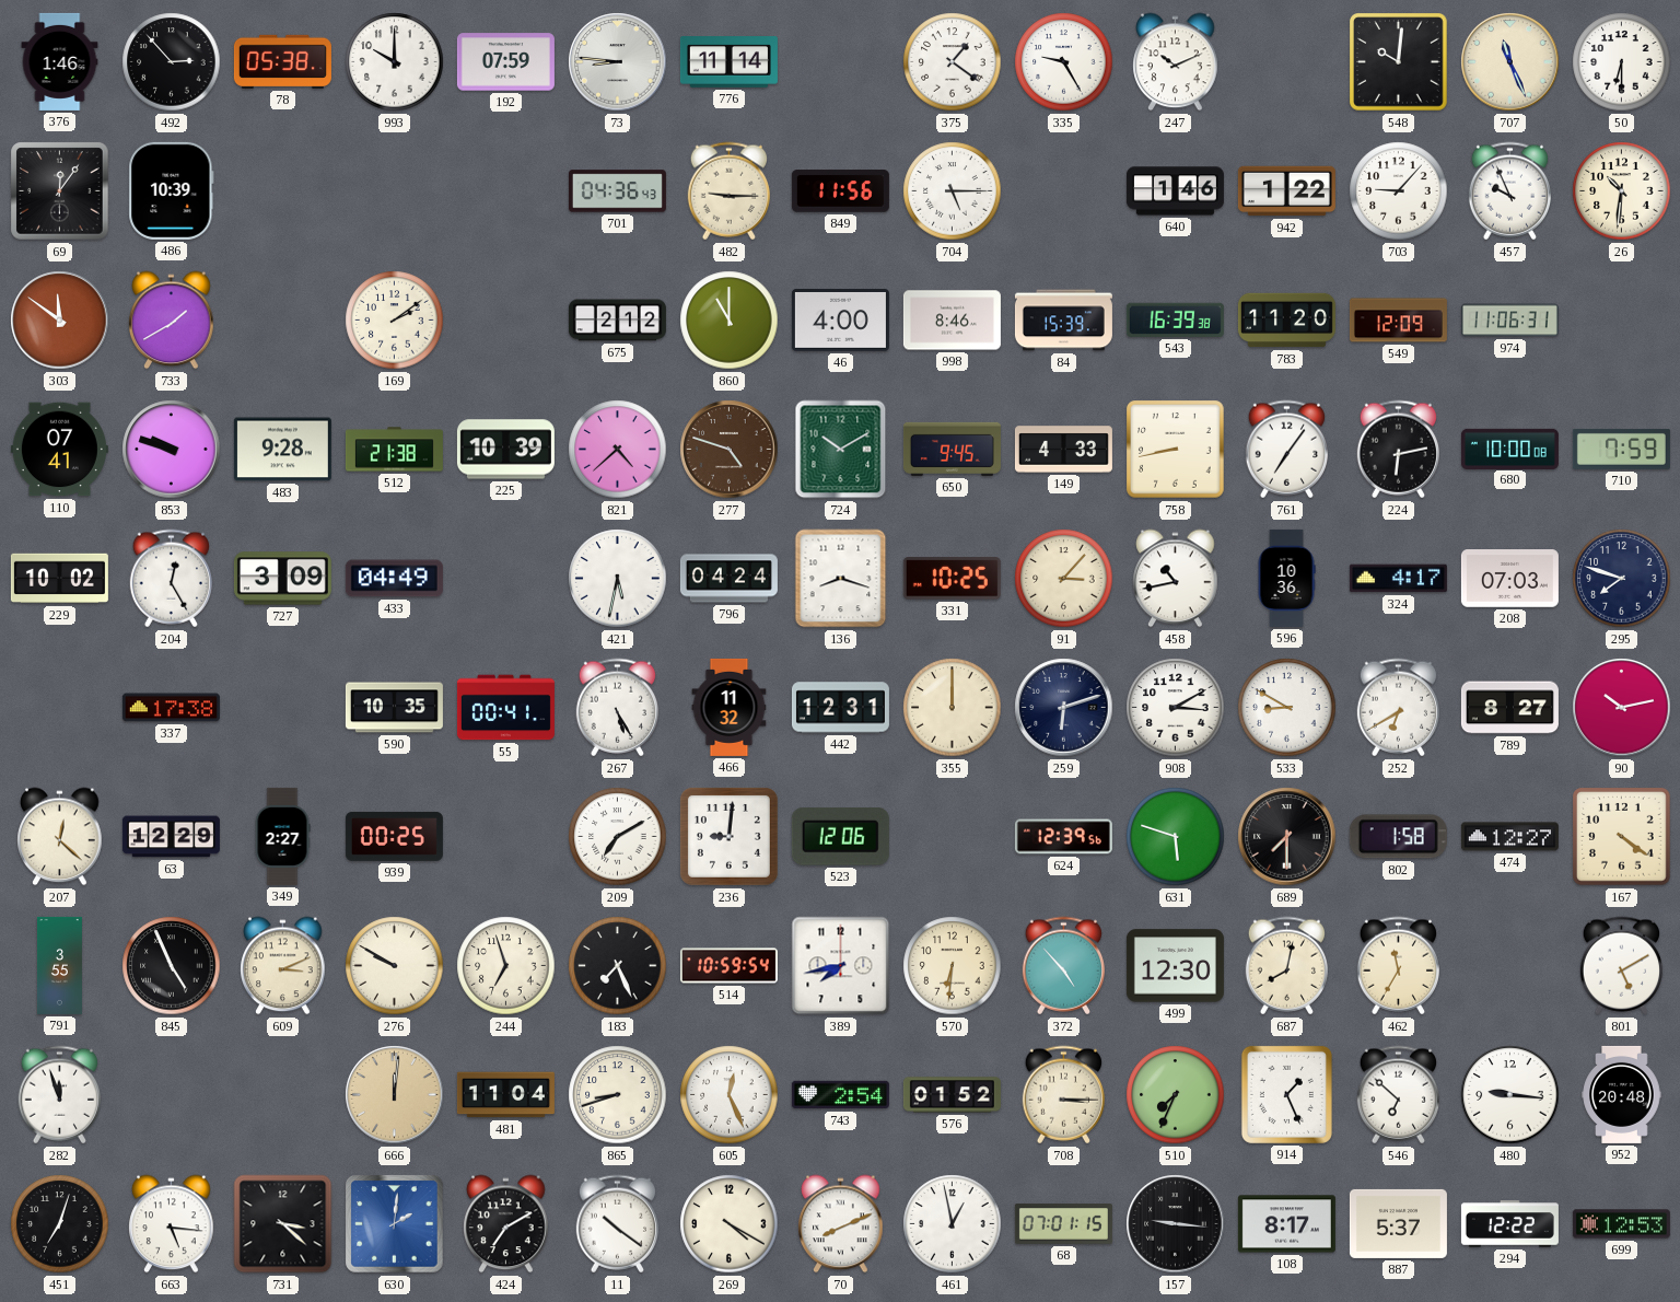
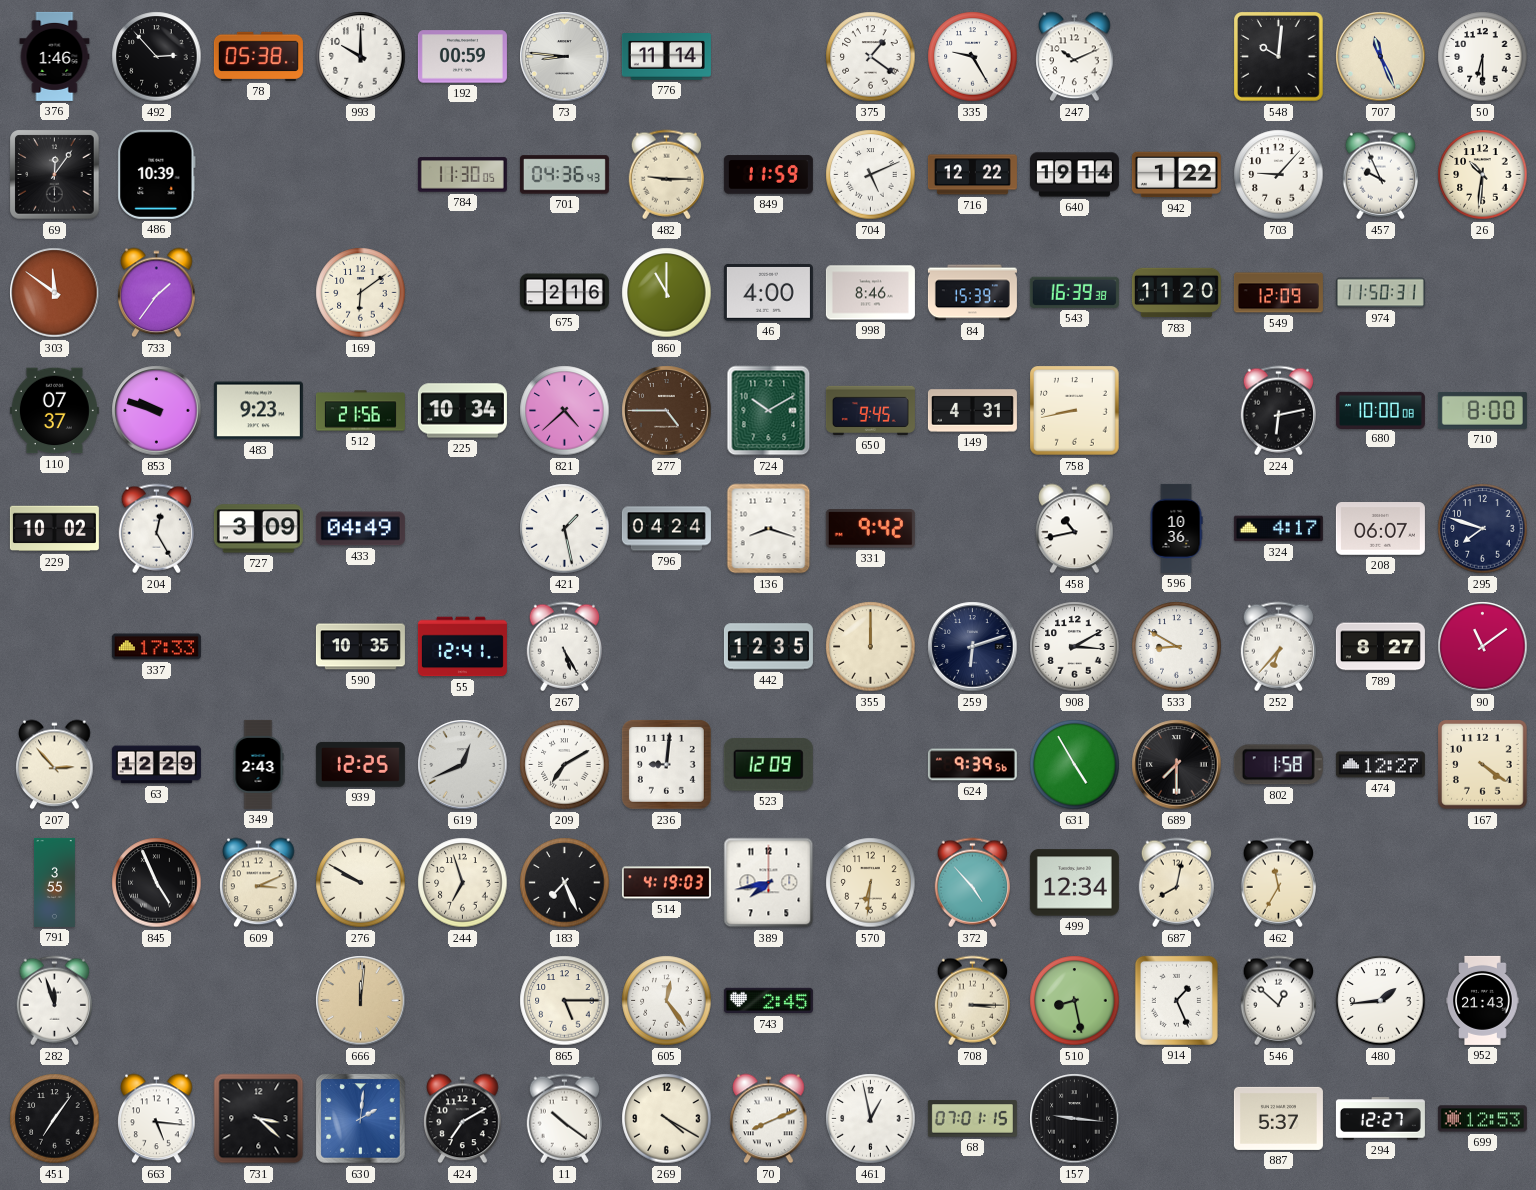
192: 07:59 -> 00:59 (462, 57)
784: none -> 11:30 (462, 175)
849: 11:56 -> 11:59 (768, 175)
704: 5:15 -> 5:11 (871, 175)
716: none -> 12:22 (972, 175)
640: 1:46 -> 19:14 (1074, 175)
733: 1:40 -> 1:36 (157, 293)
169: 2:09 -> 6:09 (361, 293)
675: 2:12 -> 2:16 (564, 293)
974: 11:06 -> 11:50 (1380, 293)
110: 07:41 -> 07:37 (54, 411)
483: 9:28 -> 9:23 (258, 411)
512: 21:38 -> 21:56 (360, 411)
225: 10:39 -> 10:34 (462, 411)
277: 4:48 -> 4:45 (667, 411)
149: 4:33 -> 4:31 (972, 411)
761: 7:06 -> none (1286, 450)
710: 7:59 -> 8:00 (1482, 410)
421: 5:32 -> 1:28 (565, 529)
331: 10:25 -> 9:42 (870, 529)
91: 3:07 -> none (1064, 579)
208: 07:03 -> 06:07 (1380, 529)
337: 17:38 -> 17:33 (156, 647)
55: 00:41 -> 12:41 (462, 647)
466: 11:32 -> none (730, 707)
442: 12:31 -> 12:35 (768, 647)
252: 6:40 -> 6:37 (1278, 647)
90: 10:13 -> 11:09 (1483, 647)
207: 12:22 -> 2:53 (55, 765)
349: 2:27 -> 2:43 (258, 764)
939: 00:25 -> 12:25 (360, 764)
619: none -> 12:41 (463, 765)
523: 12:06 -> 12:09 (768, 765)
624: 12:39 -> 9:39 (972, 765)
631: 5:48 -> 4:55 (1075, 765)
514: 10:59 -> 4:19 (666, 883)
499: 12:30 -> 12:34 (1074, 883)
801: 5:10 -> none (1621, 966)
481: 11:04 -> none (505, 1095)
865: 8:42 -> 5:15 (565, 1001)
605: 12:26 -> 12:24 (667, 1001)
743: 2:54 -> 2:45 (768, 1001)
576: 01:52 -> none (952, 1095)
510: 7:34 -> 8:28 (1075, 1001)
546: 6:52 -> 12:52 (1278, 1001)
480: 9:16 -> 1:44 (1381, 1001)
952: 20:48 -> 21:43 (1483, 1000)
451: 7:03 -> 7:06 (55, 1119)
108: 8:17 -> none (1286, 1224)
294: 12:22 -> 12:27 (1380, 1119)
